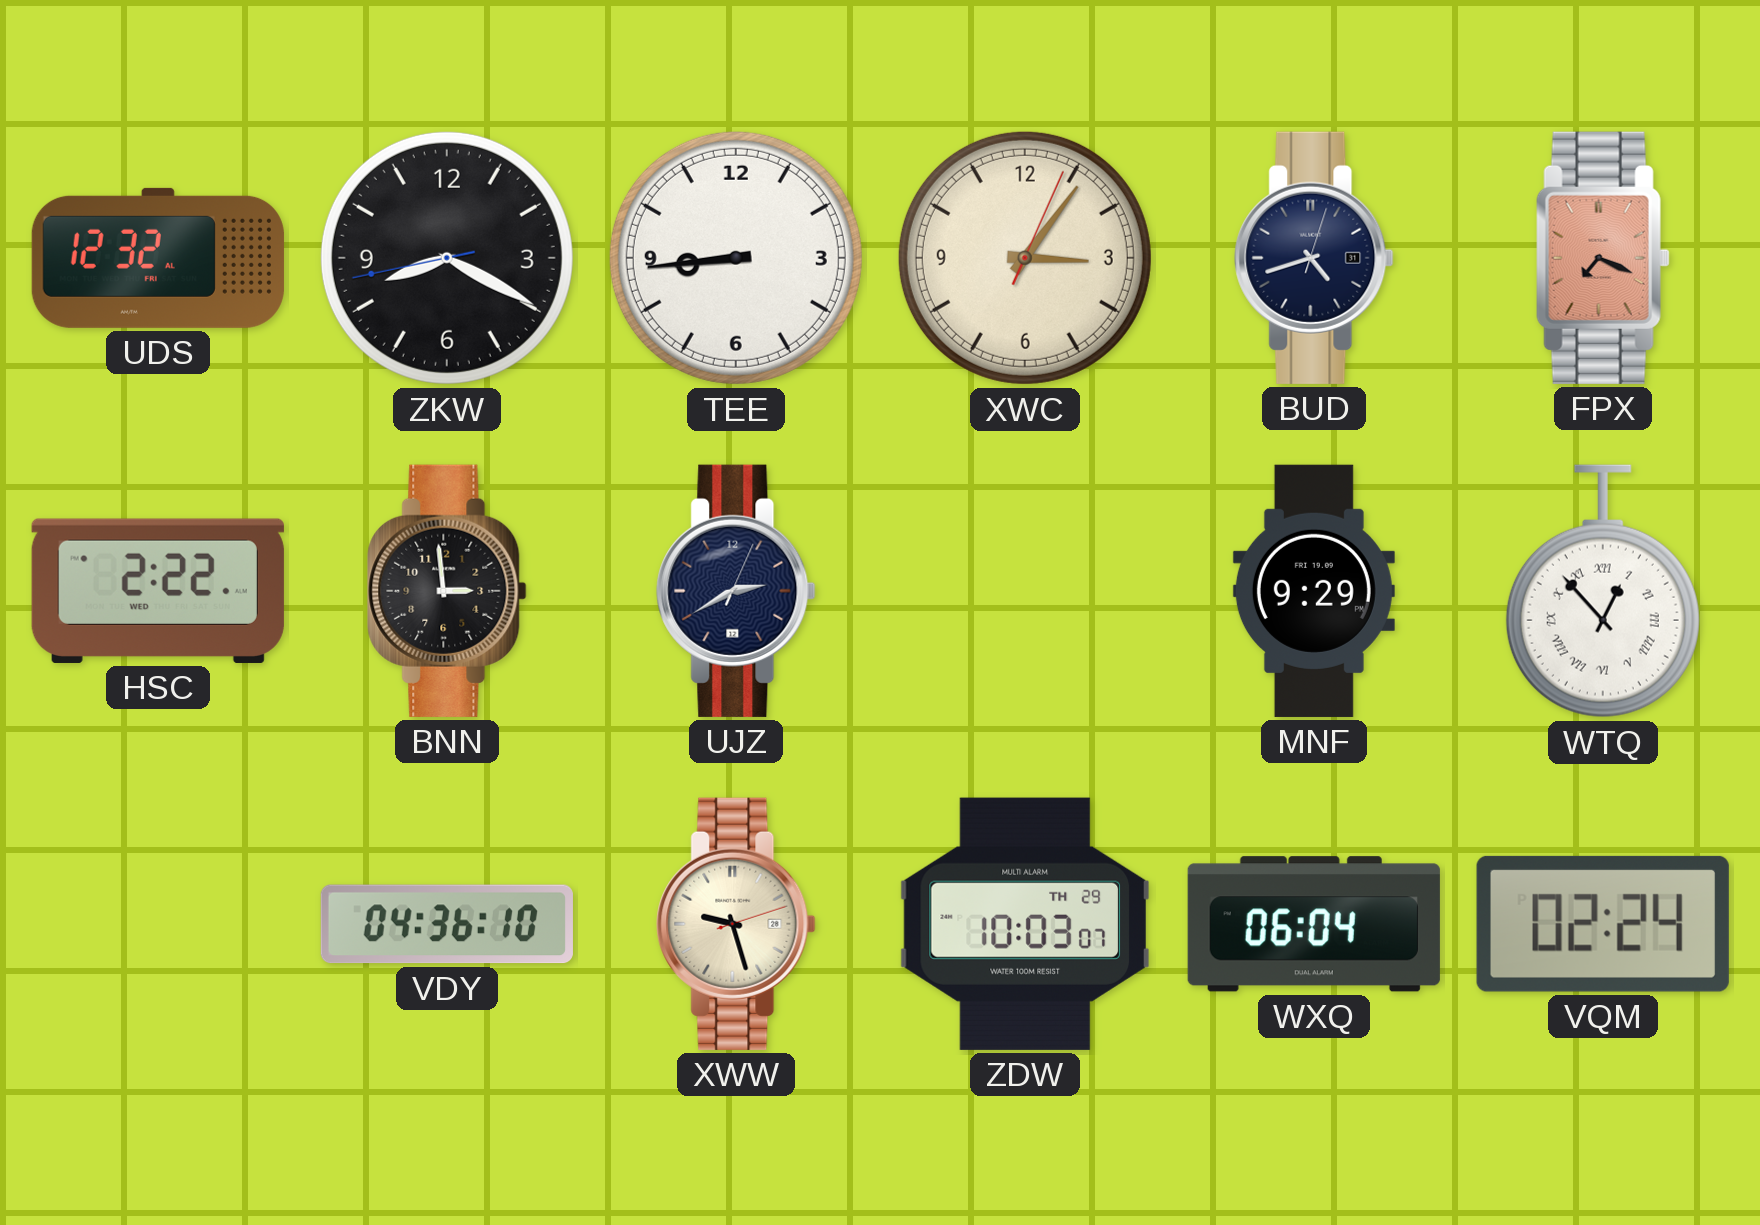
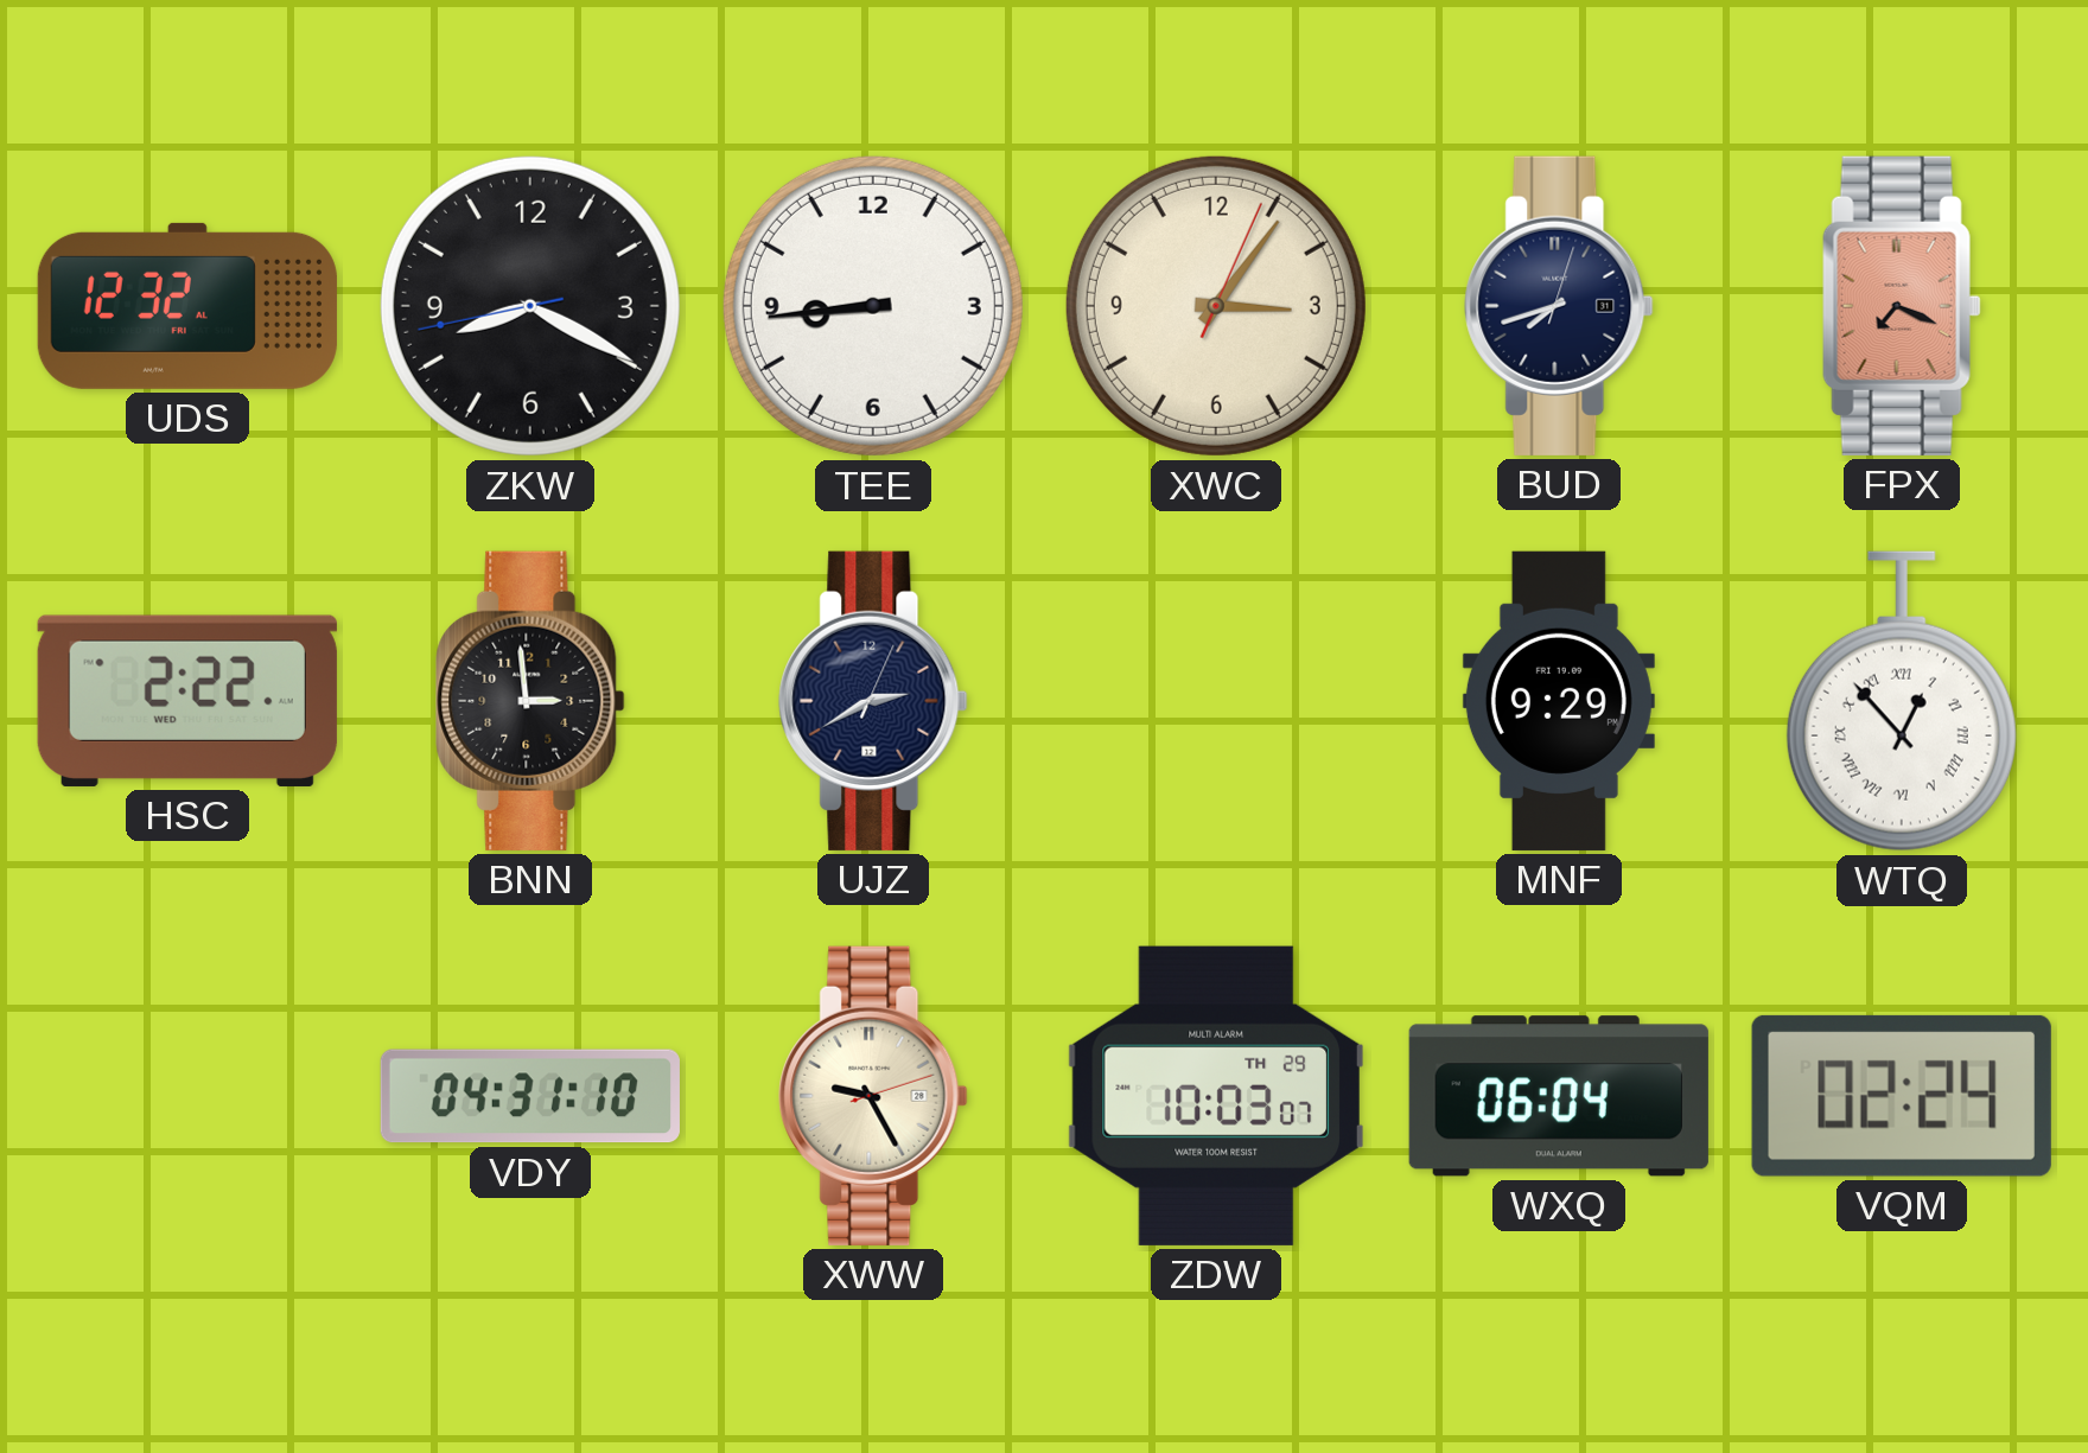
BUD: 4:42 -> 7:42 (1559, 306)
VDY: 04:36 -> 04:31 (530, 1096)
XWW: 9:27 -> 9:25 (873, 1096)
